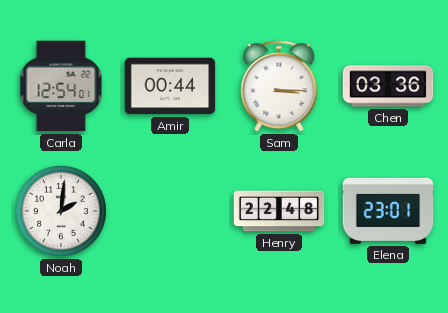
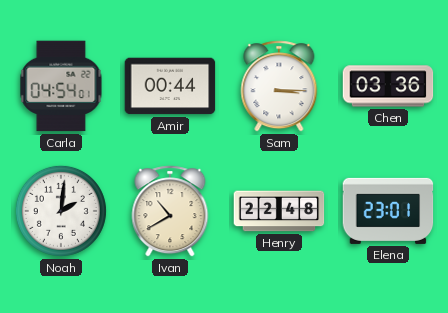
Carla: 12:54 -> 04:54 (61, 86)
Ivan: none -> 10:40 (170, 211)
